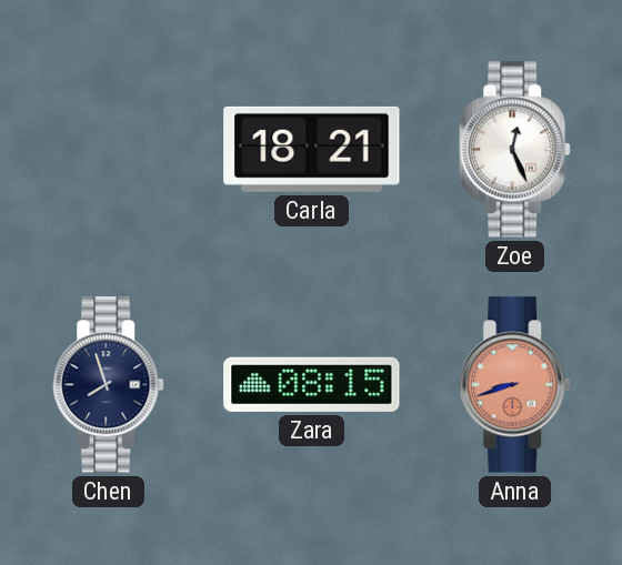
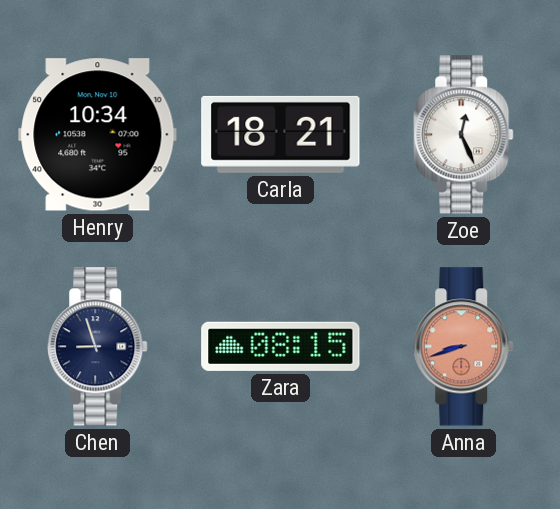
Henry: none -> 10:34 (98, 135)
Chen: 7:57 -> 8:57 (98, 347)
